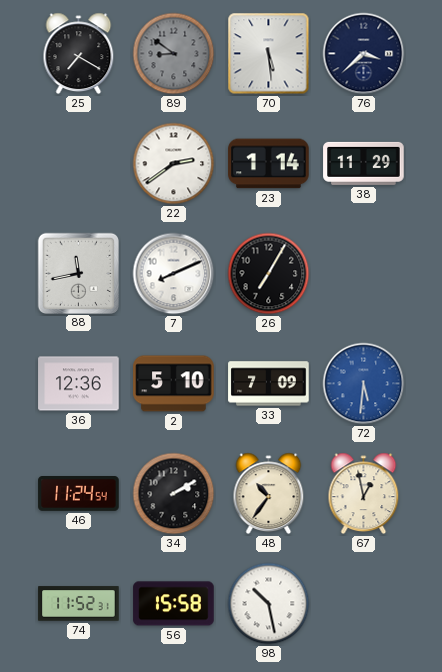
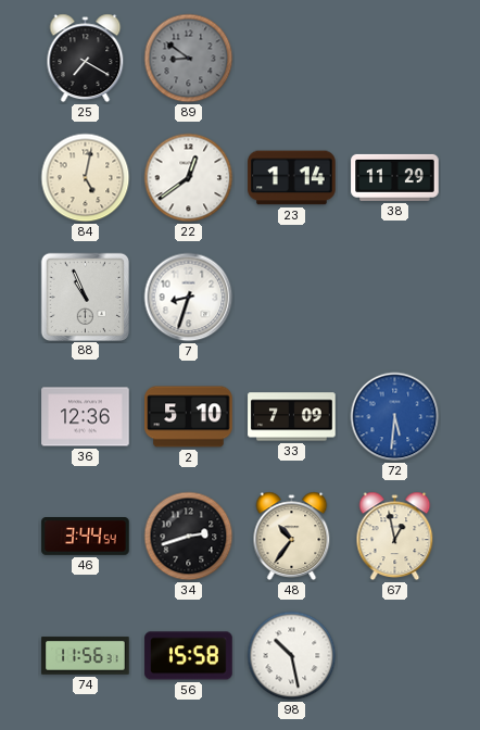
70: 5:29 -> none (269, 54)
76: 3:38 -> none (364, 54)
84: none -> 5:02 (86, 178)
22: 2:39 -> 12:39 (189, 178)
88: 11:43 -> 10:56 (85, 297)
7: 8:11 -> 8:33 (189, 298)
26: 7:05 -> none (269, 274)
46: 11:24 -> 3:44 (86, 537)
34: 2:10 -> 2:42 (189, 537)
74: 11:52 -> 11:56 (86, 656)
